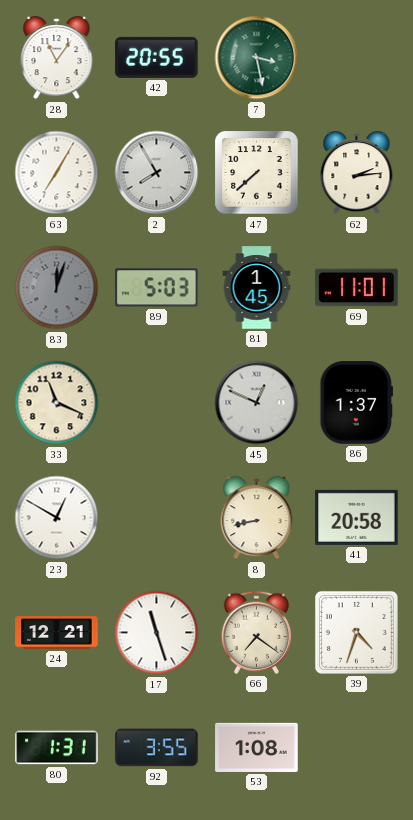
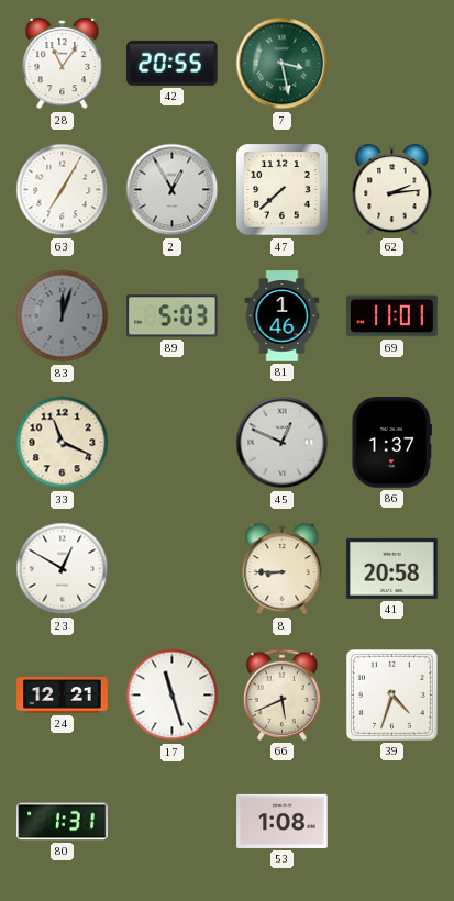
2: 7:55 -> 12:55 (173, 190)
81: 1:45 -> 1:46 (283, 316)
8: 8:43 -> 8:45 (283, 569)
66: 7:21 -> 5:41 (281, 694)
92: 3:55 -> none (157, 748)
